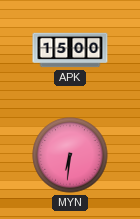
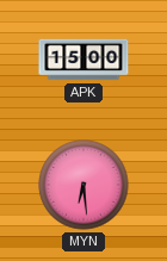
MYN: 6:31 -> 6:29 (83, 185)
